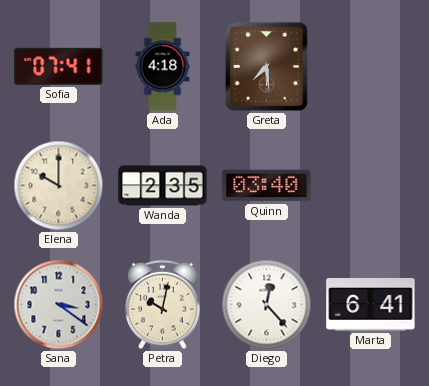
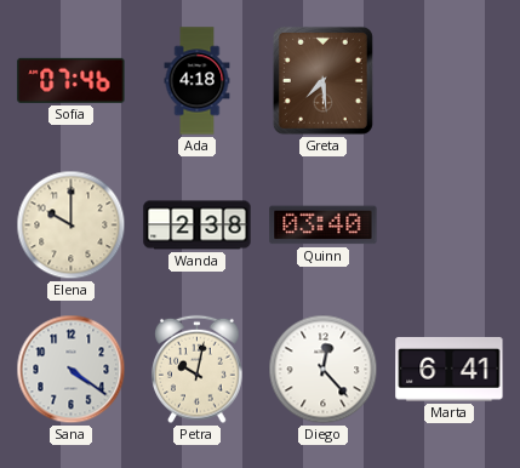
Sofia: 07:41 -> 07:46 (72, 80)
Wanda: 2:35 -> 2:38 (198, 226)
Sana: 3:21 -> 4:21 (72, 370)
